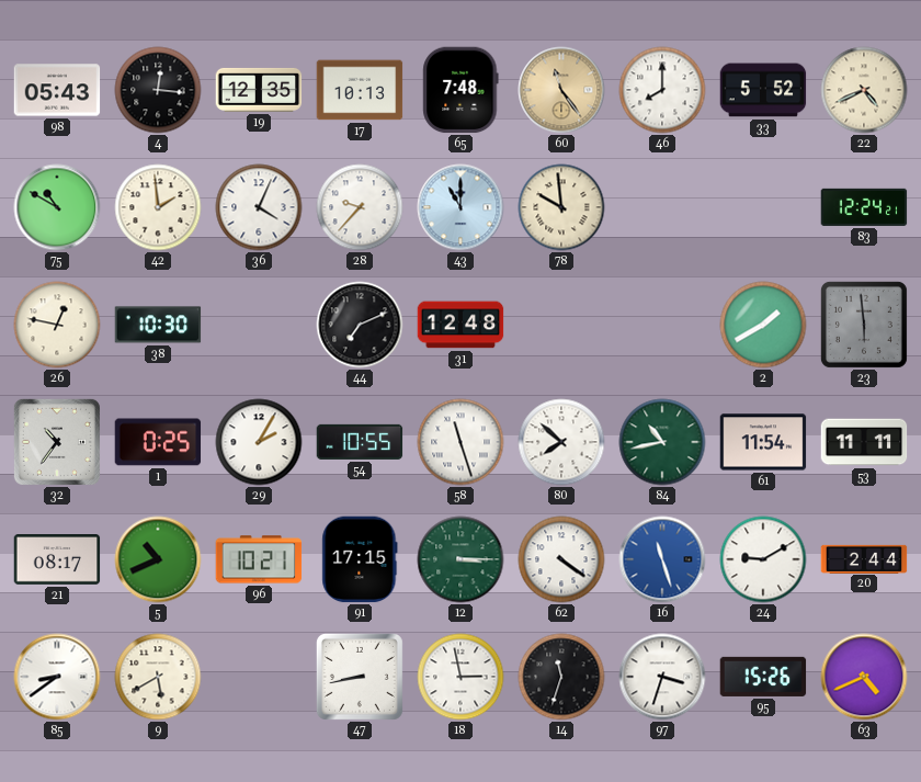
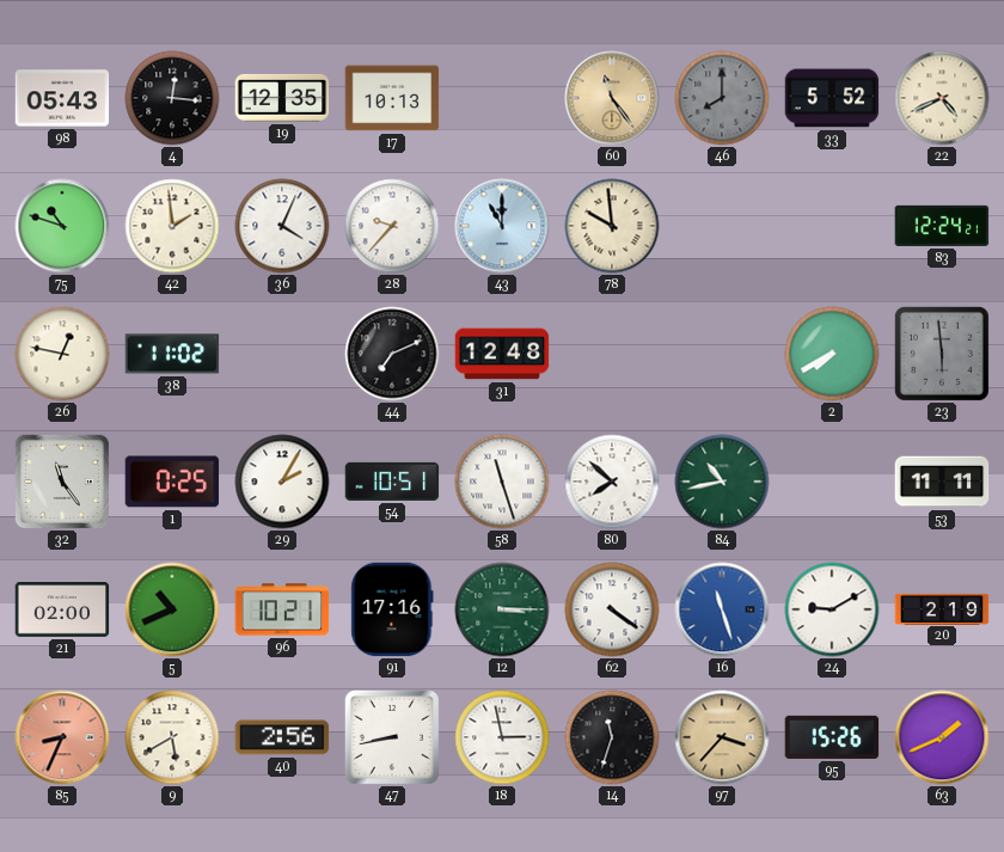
65: 7:48 -> none (461, 90)
46 dial: white -> grey (722, 98)
75: 10:50 -> 10:48 (62, 226)
38: 10:30 -> 11:02 (172, 354)
2: 1:40 -> 7:40 (832, 354)
32: 10:36 -> 11:24 (62, 482)
54: 10:55 -> 10:51 (392, 482)
61: 11:54 -> none (763, 442)
21: 08:17 -> 02:00 (62, 611)
91: 17:15 -> 17:16 (392, 609)
20: 2:44 -> 2:19 (942, 608)
85: 8:39 -> 8:34 (62, 737)
85 dial: white -> salmon (62, 737)
40: none -> 2:56 (282, 737)
97: 3:33 -> 3:37 (722, 737)
97 dial: white -> champagne (722, 737)
63: 4:41 -> 1:41 (942, 737)
